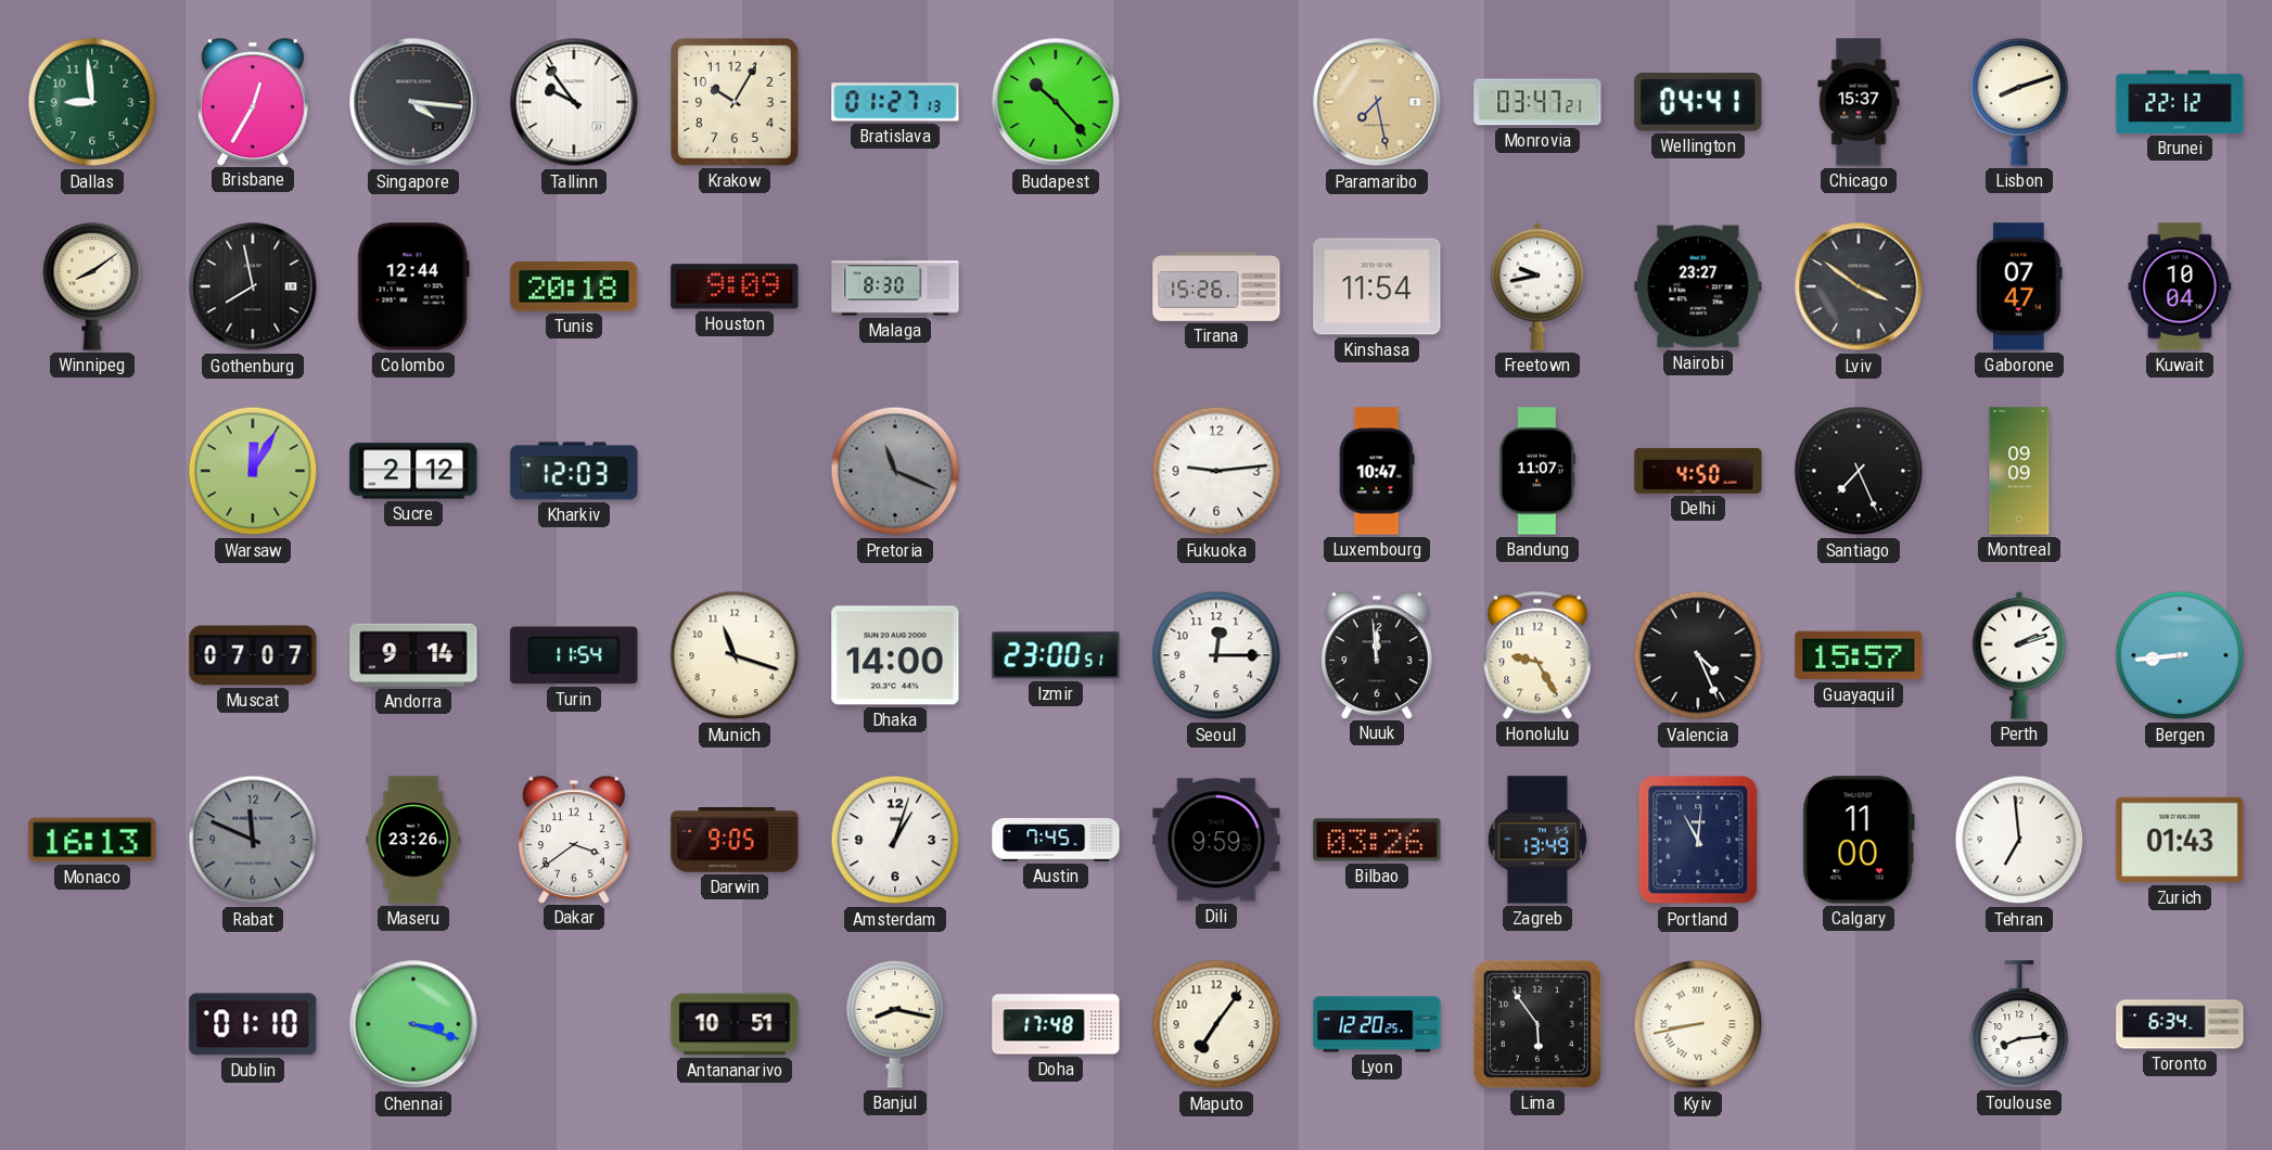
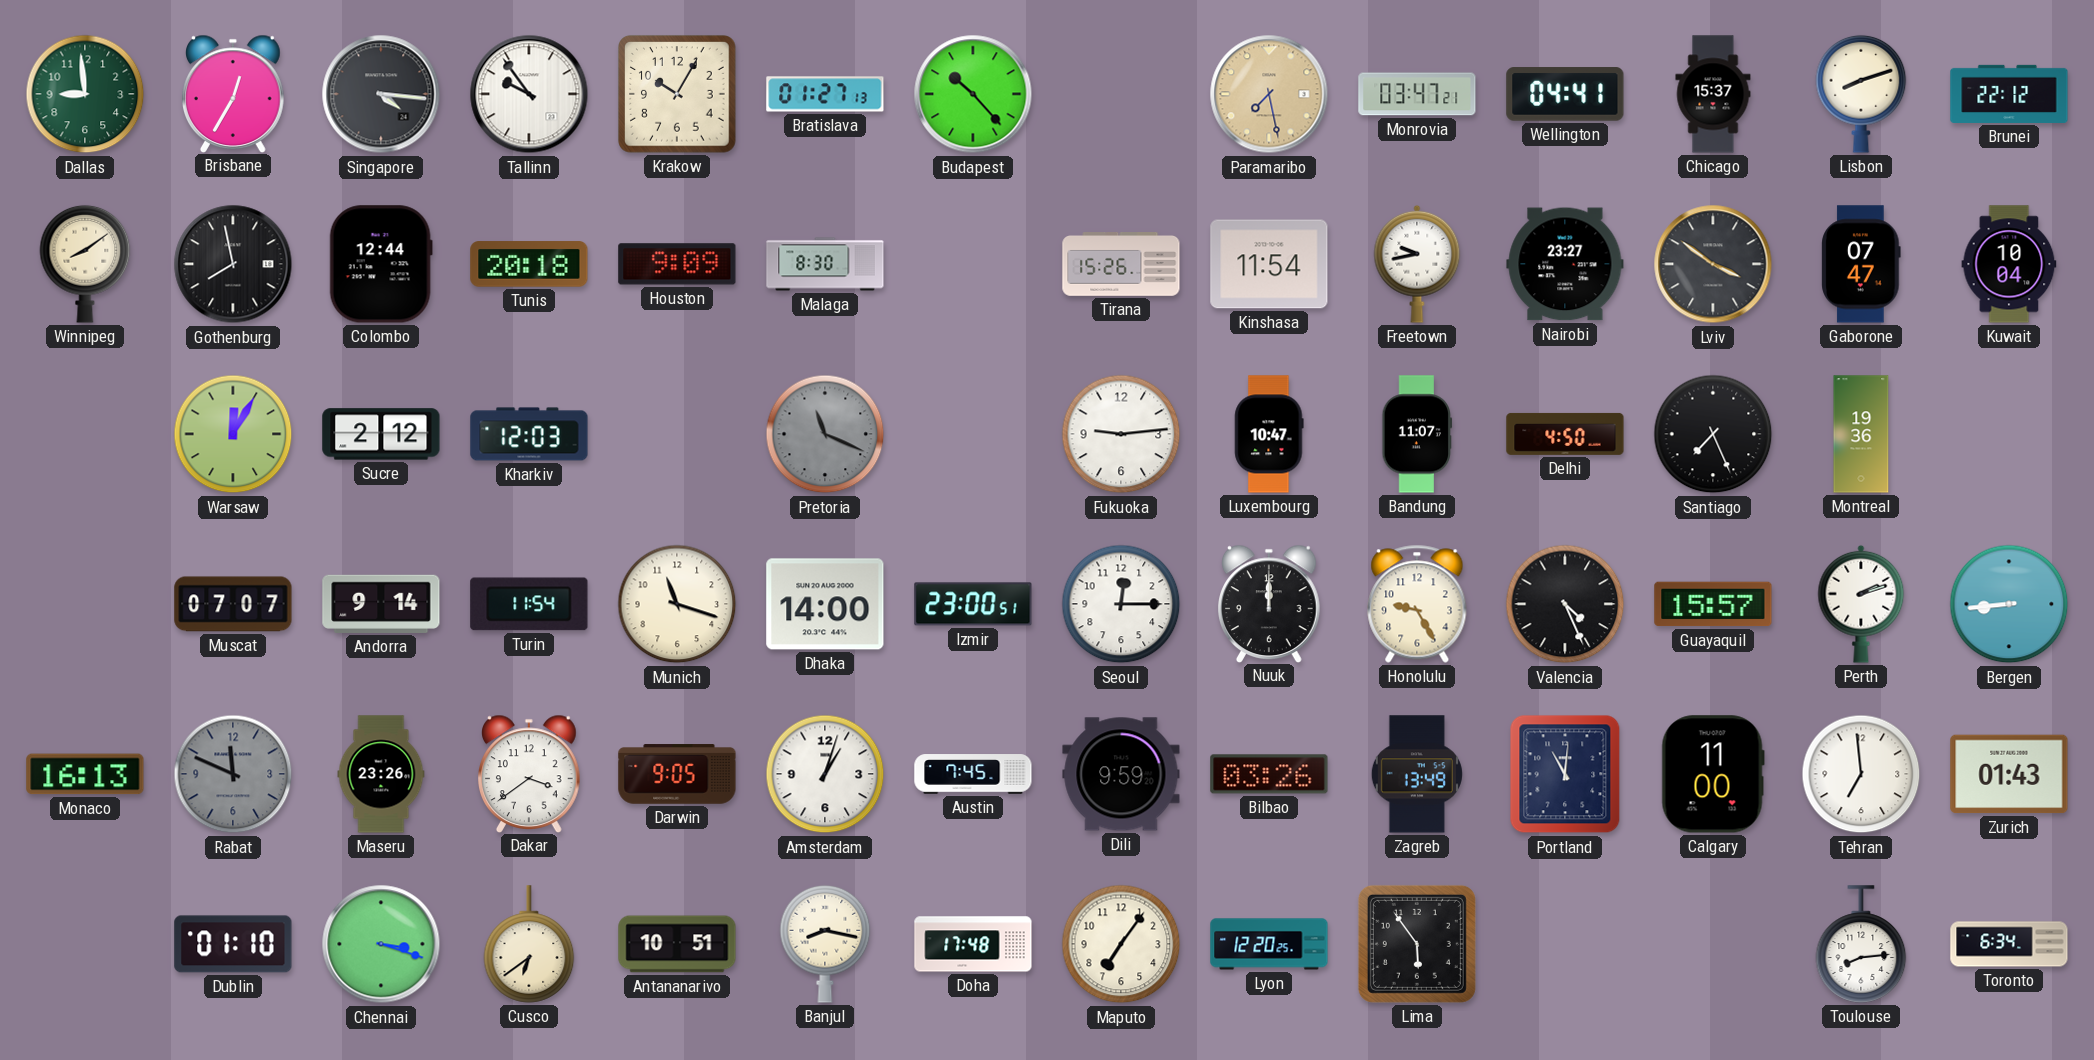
Montreal: 09:09 -> 19:36 (1861, 434)
Nuuk: 11:59 -> 12:00 (1270, 603)
Cusco: none -> 6:39 (529, 944)
Kyiv: 8:43 -> none (1698, 1024)
